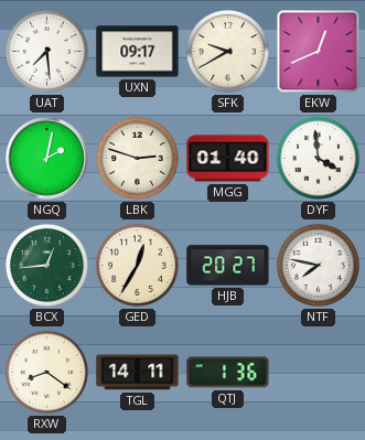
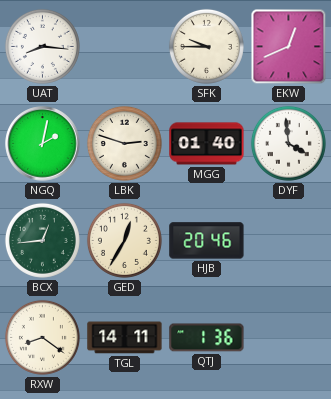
UAT: 7:29 -> 8:16 (42, 46)
UXN: 09:17 -> none (138, 52)
SFK: 9:40 -> 9:45 (206, 46)
HJB: 20:27 -> 20:46 (207, 241)
NTF: 7:47 -> none (318, 265)
